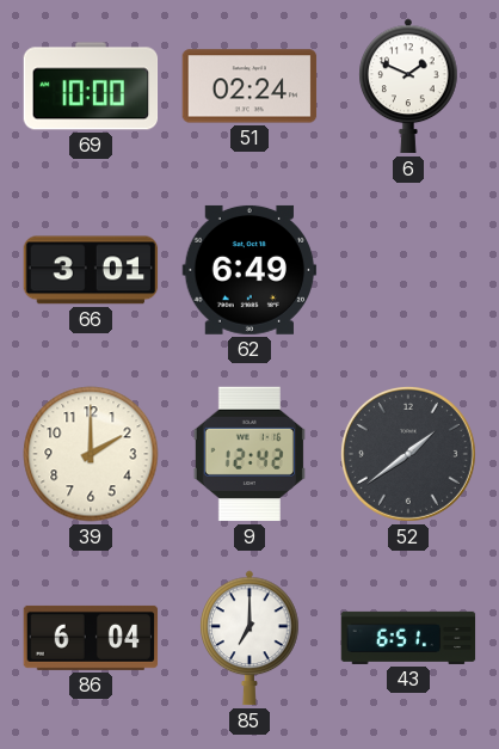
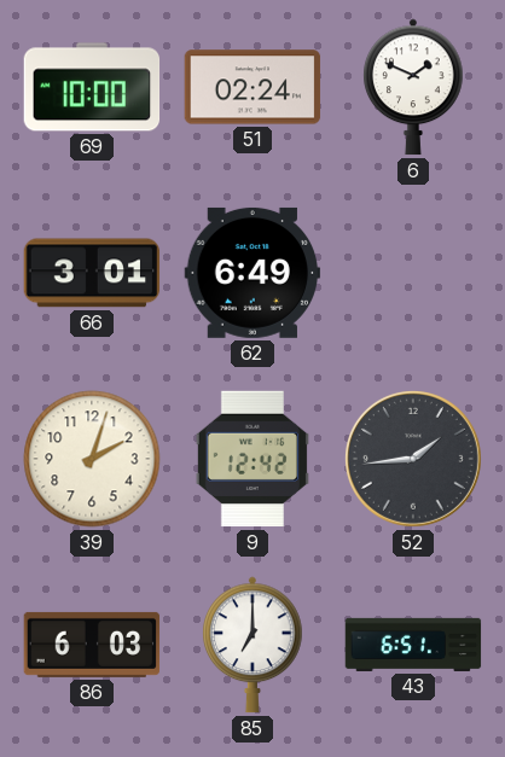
39: 2:00 -> 2:03 (92, 459)
52: 1:39 -> 1:44 (413, 459)
86: 6:04 -> 6:03 (92, 645)
